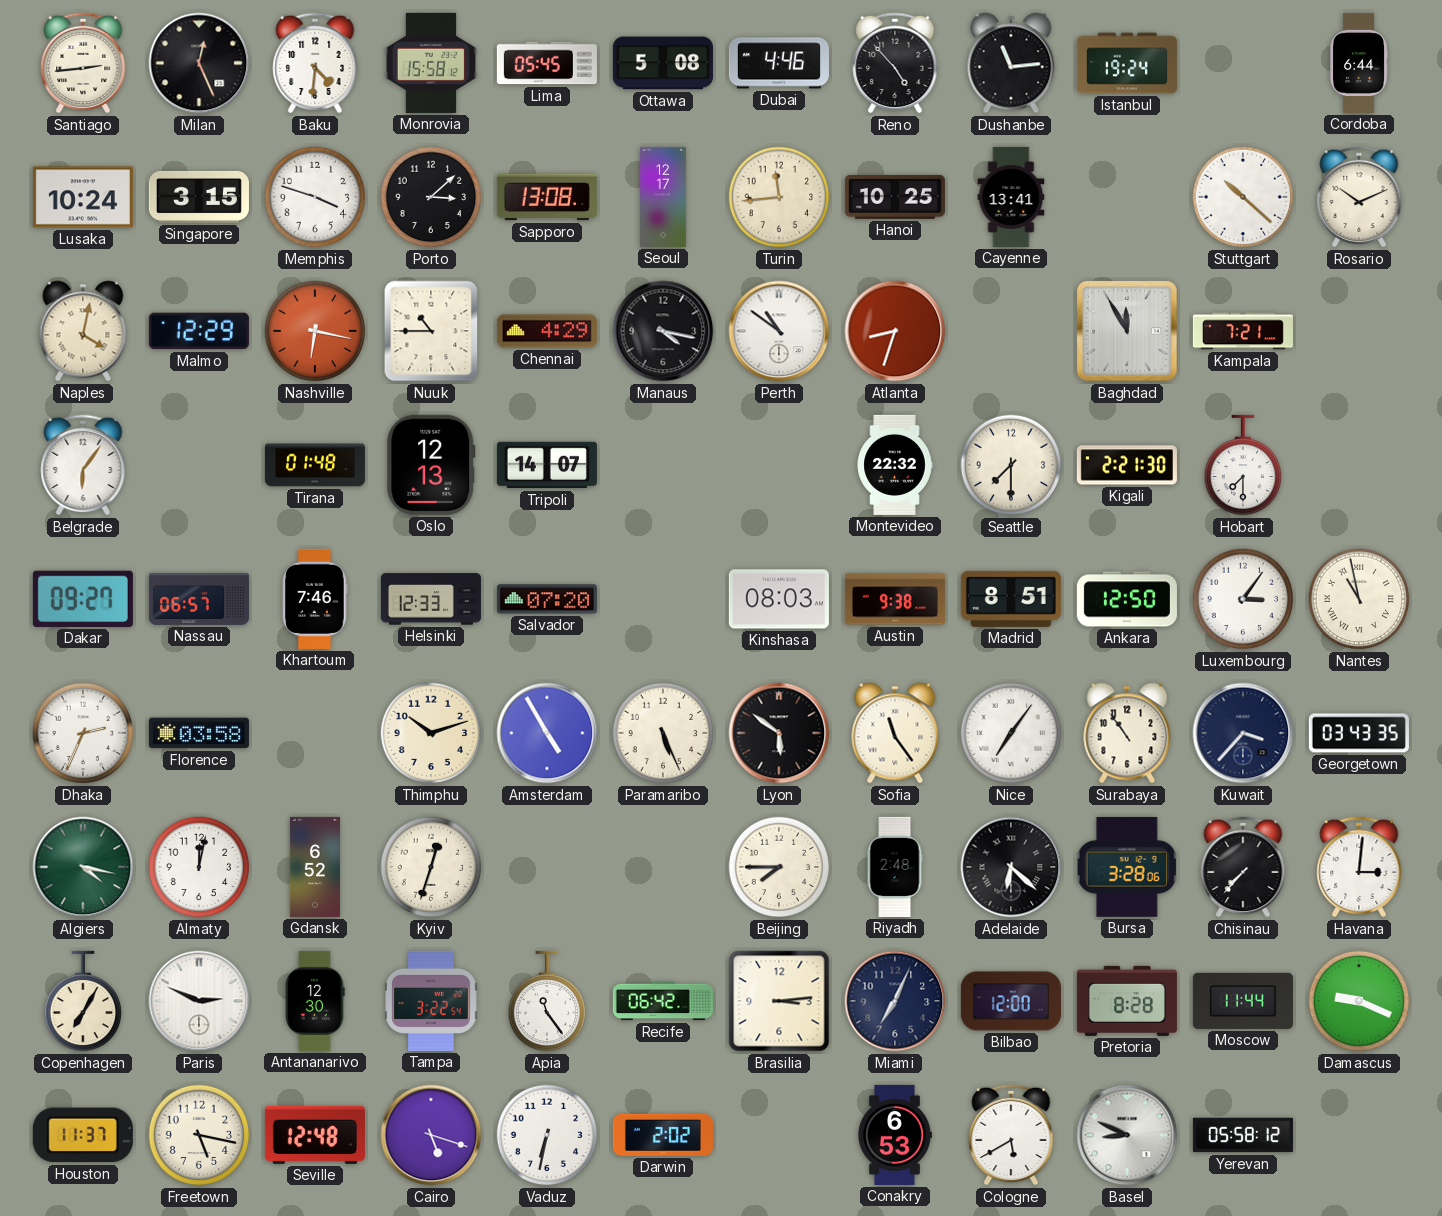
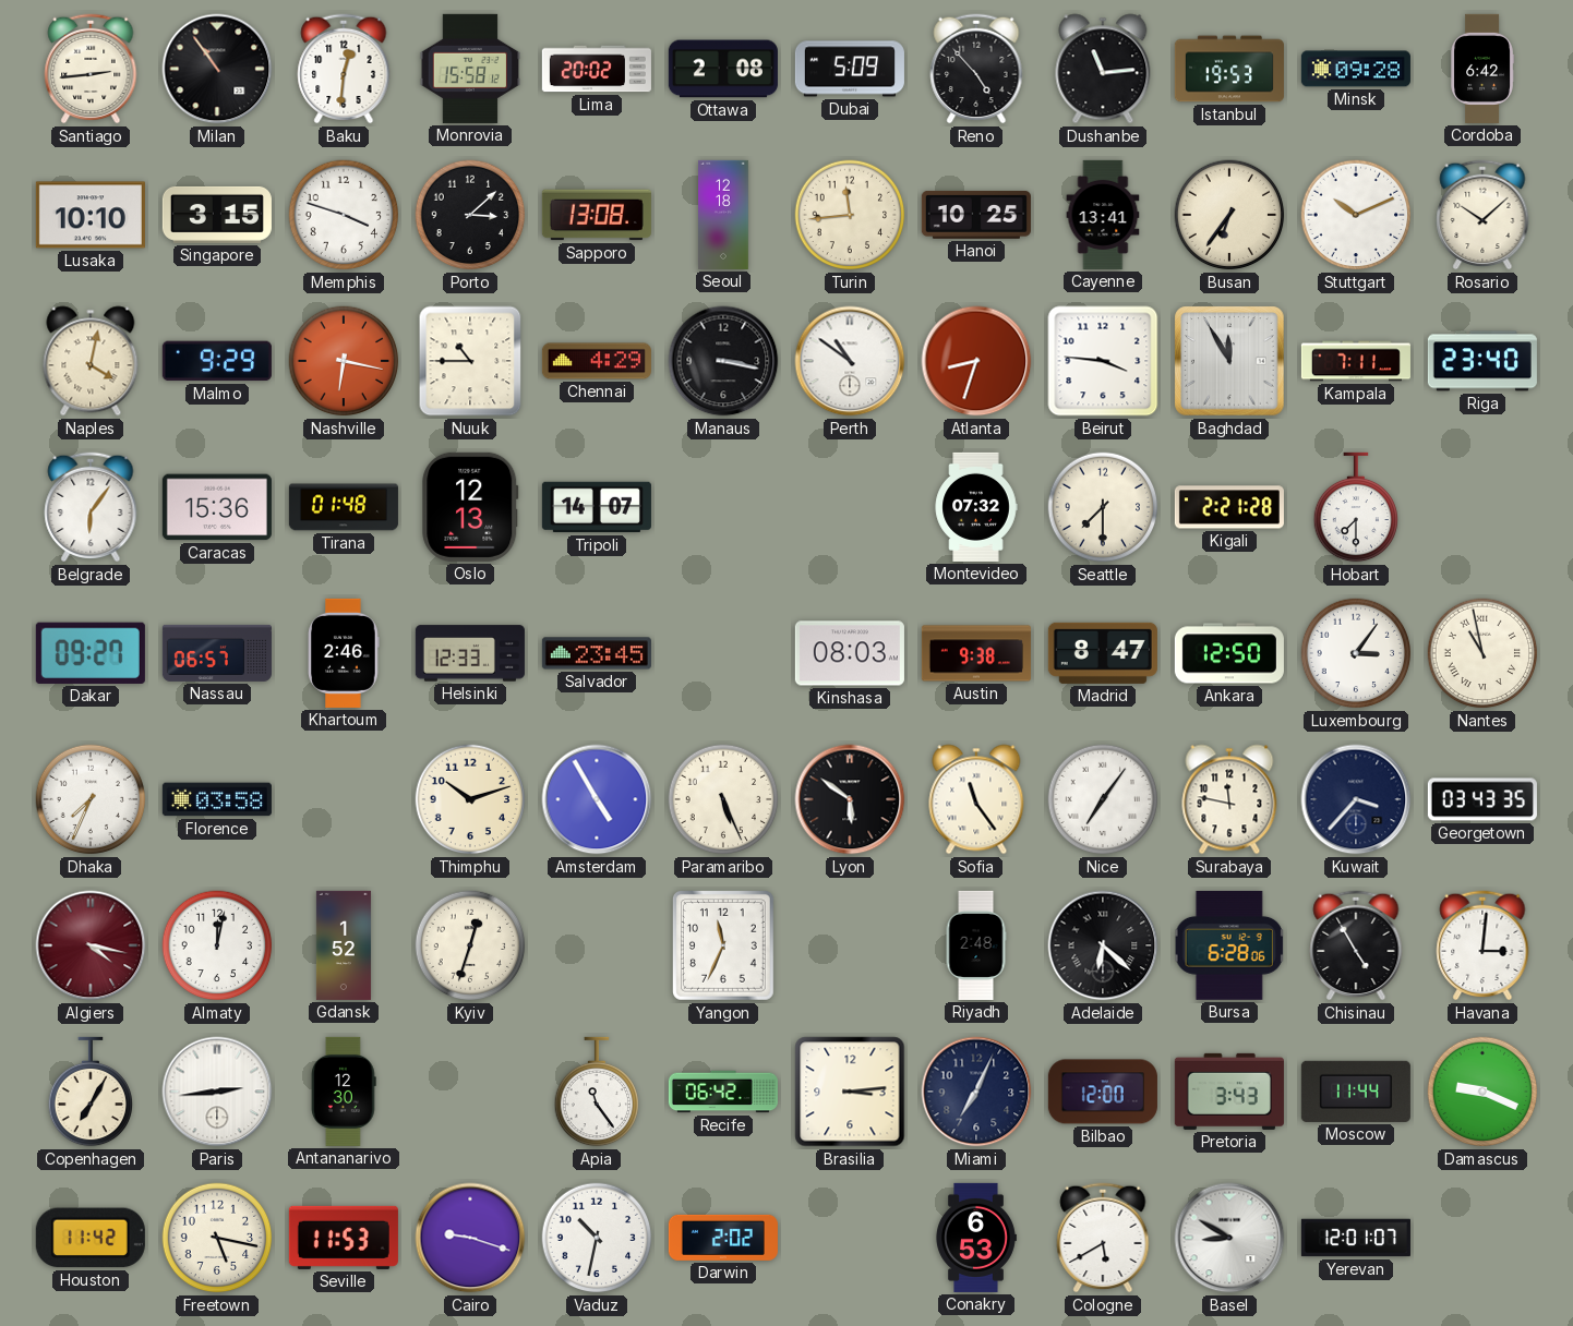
Milan: 12:26 -> 10:54 (217, 69)
Baku: 4:31 -> 12:31 (344, 69)
Lima: 05:45 -> 20:02 (597, 69)
Ottawa: 5:08 -> 2:08 (723, 69)
Dubai: 4:46 -> 5:09 (850, 69)
Istanbul: 19:24 -> 19:53 (1229, 69)
Minsk: none -> 09:28 (1356, 69)
Cordoba: 6:44 -> 6:42 (1482, 69)
Lusaka: 10:24 -> 10:10 (91, 215)
Seoul: 12:17 -> 12:18 (723, 215)
Busan: none -> 6:36 (1229, 215)
Stuttgart: 10:22 -> 10:11 (1356, 215)
Rosario: 10:11 -> 10:08 (1482, 215)
Malmo: 12:29 -> 9:29 (217, 361)
Manaus: 4:17 -> 3:17 (723, 361)
Beirut: none -> 3:46 (1103, 361)
Kampala: 7:21 -> 7:11 (1356, 361)
Riga: none -> 23:40 (1482, 361)
Caracas: none -> 15:36 (217, 507)
Montevideo: 22:32 -> 07:32 (976, 507)
Kigali: 2:21:30 -> 2:21:28 (1229, 507)
Khartoum: 7:46 -> 2:46 (344, 653)
Salvador: 07:20 -> 23:45 (597, 653)
Madrid: 8:51 -> 8:47 (1103, 653)
Dhaka: 2:34 -> 7:34 (91, 799)
Surabaya: 10:54 -> 11:47 (1229, 799)
Algiers dial: green -> burgundy (91, 945)
Gdansk: 6:52 -> 1:52 (344, 945)
Yangon: none -> 11:34 (723, 945)
Beijing: 7:45 -> none (779, 867)
Bursa: 3:28 -> 6:28 (1229, 945)
Chisinau: 7:37 -> 4:55 (1356, 945)
Paris: 2:49 -> 2:44 (217, 1092)
Tampa: 3:22 -> none (431, 1001)
Pretoria: 8:28 -> 3:43 (1229, 1092)
Houston: 11:37 -> 11:42 (91, 1238)
Seville: 12:48 -> 11:53 (344, 1238)
Cairo: 5:18 -> 9:18 (470, 1238)
Vaduz: 6:32 -> 10:32 (597, 1238)
Basel: 8:49 -> 8:50 (1229, 1238)
Yerevan: 05:58 -> 12:01 (1356, 1238)
